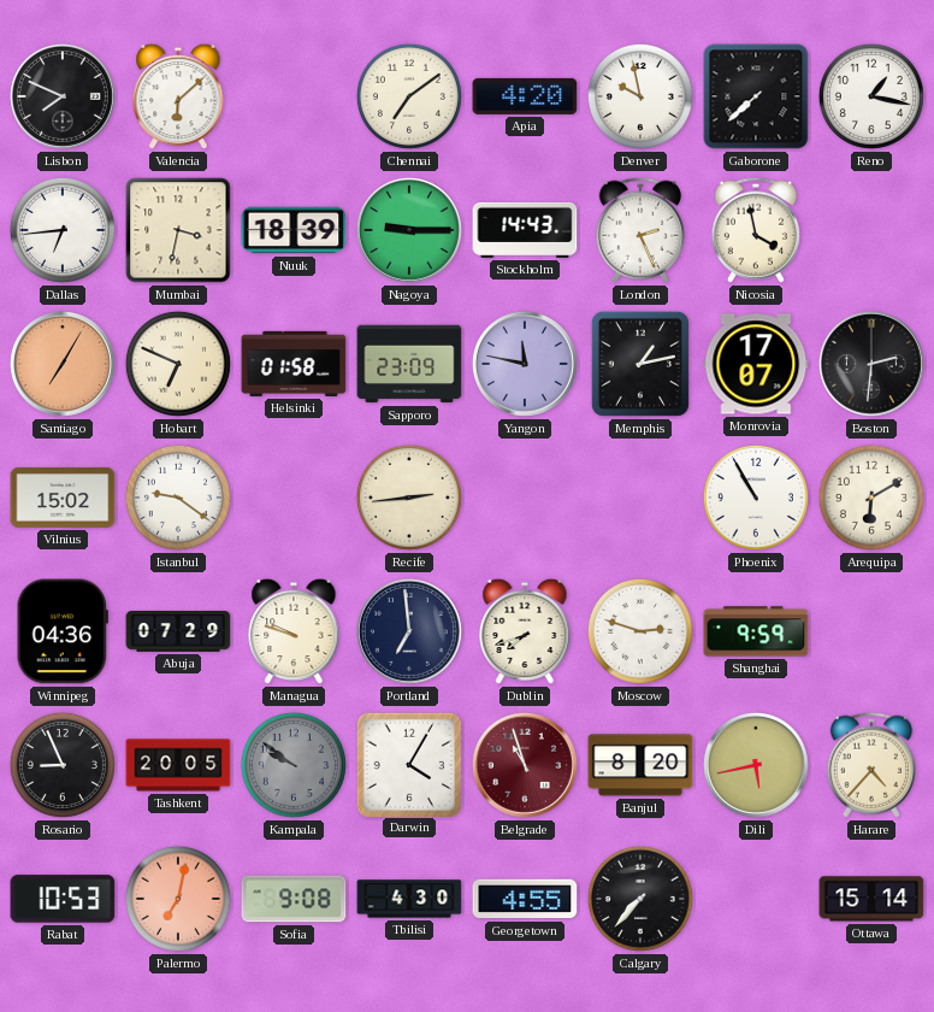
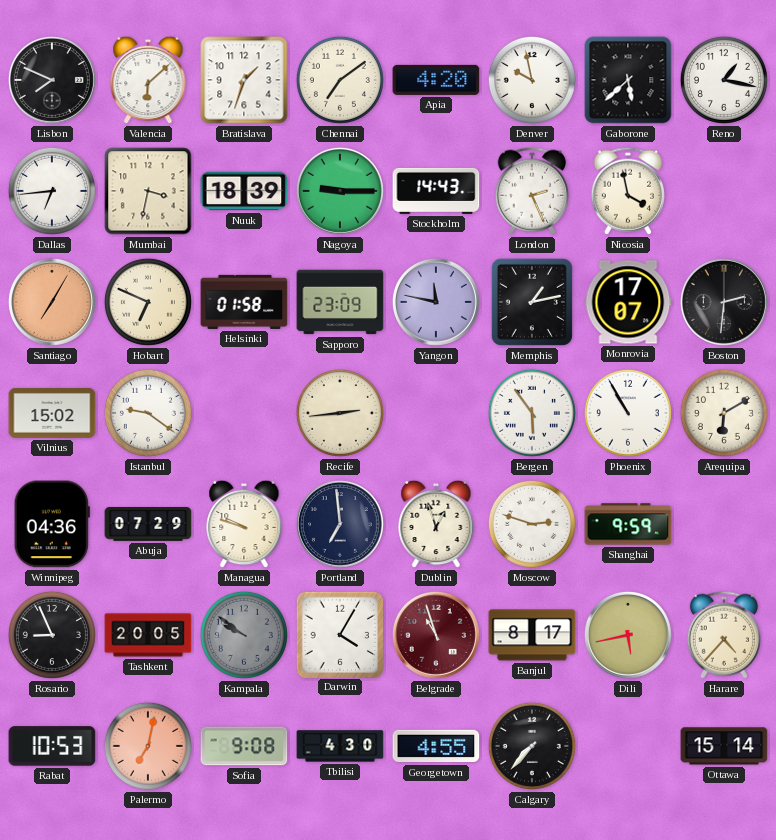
Bratislava: none -> 1:33 (244, 80)
Gaborone: 7:38 -> 5:38 (628, 80)
Bergen: none -> 5:54 (532, 413)
Dublin: 7:42 -> 12:57 (436, 524)
Banjul: 8:20 -> 8:17 (532, 635)
